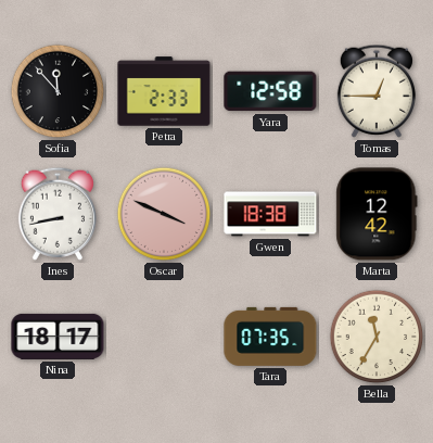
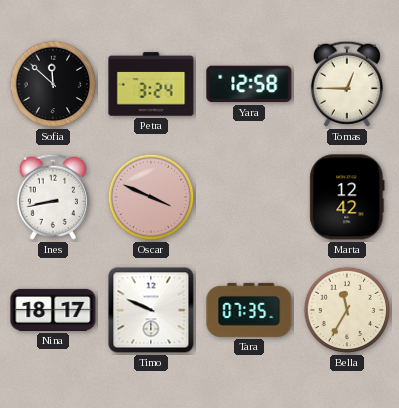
Sofia: 11:53 -> 11:52 (53, 84)
Petra: 2:33 -> 3:24 (151, 84)
Gwen: 18:38 -> none (270, 214)
Timo: none -> 9:49 (151, 310)
